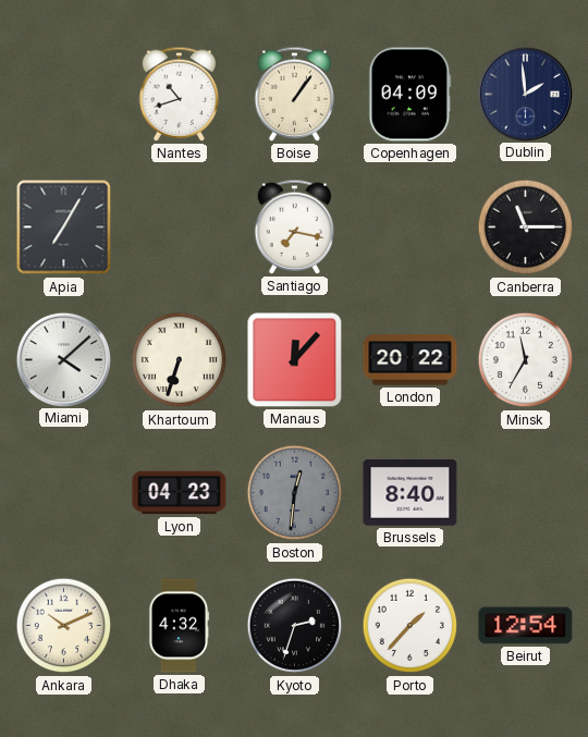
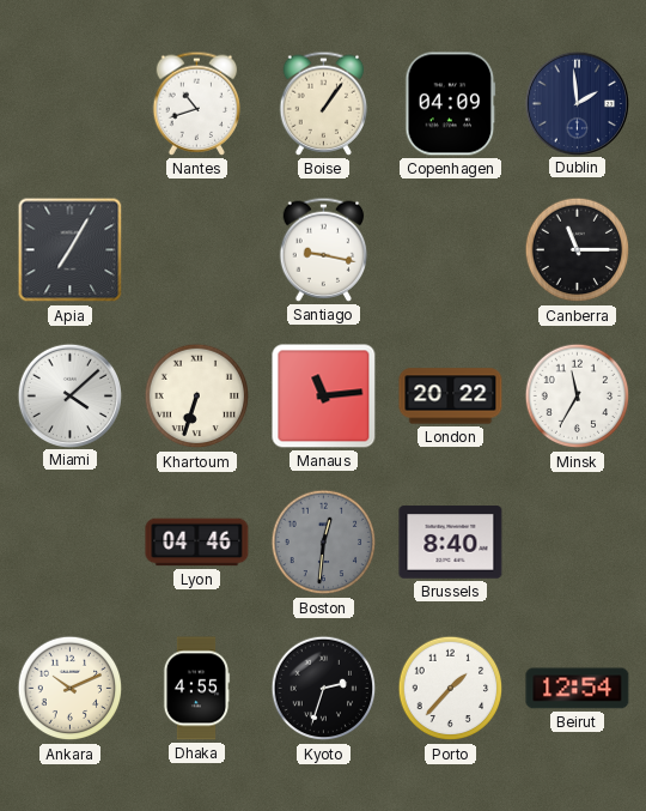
Santiago: 7:17 -> 9:17 (324, 249)
Manaus: 12:07 -> 11:14 (324, 397)
Lyon: 04:23 -> 04:46 (197, 543)
Dhaka: 4:32 -> 4:55 (196, 689)
